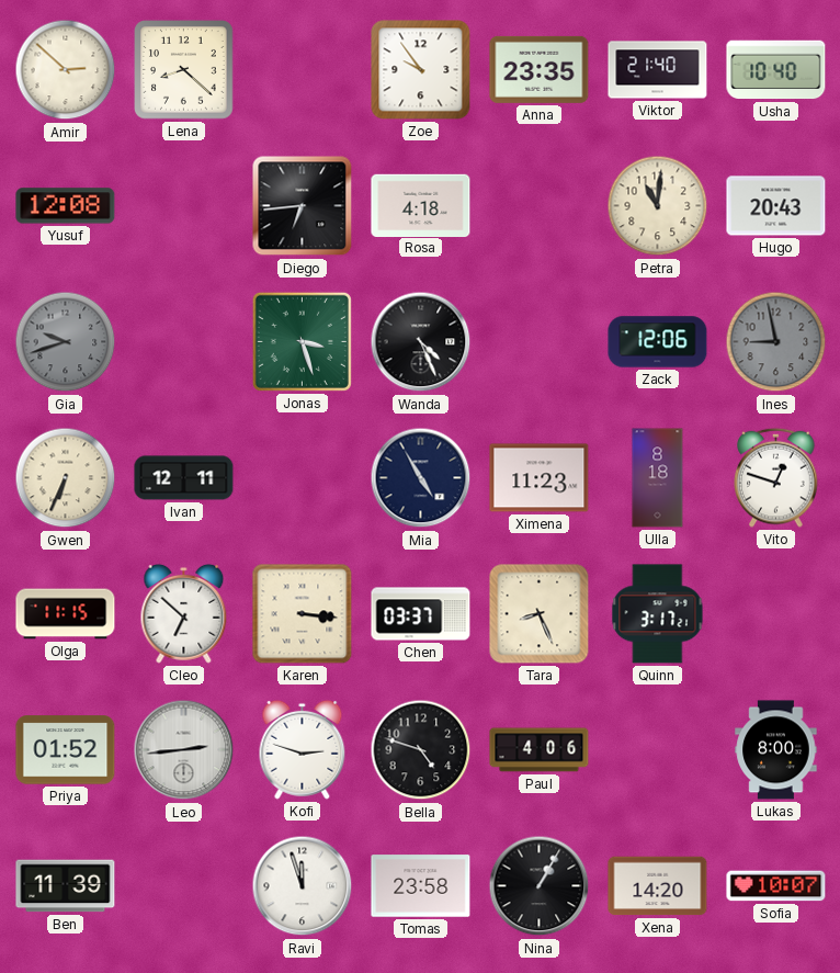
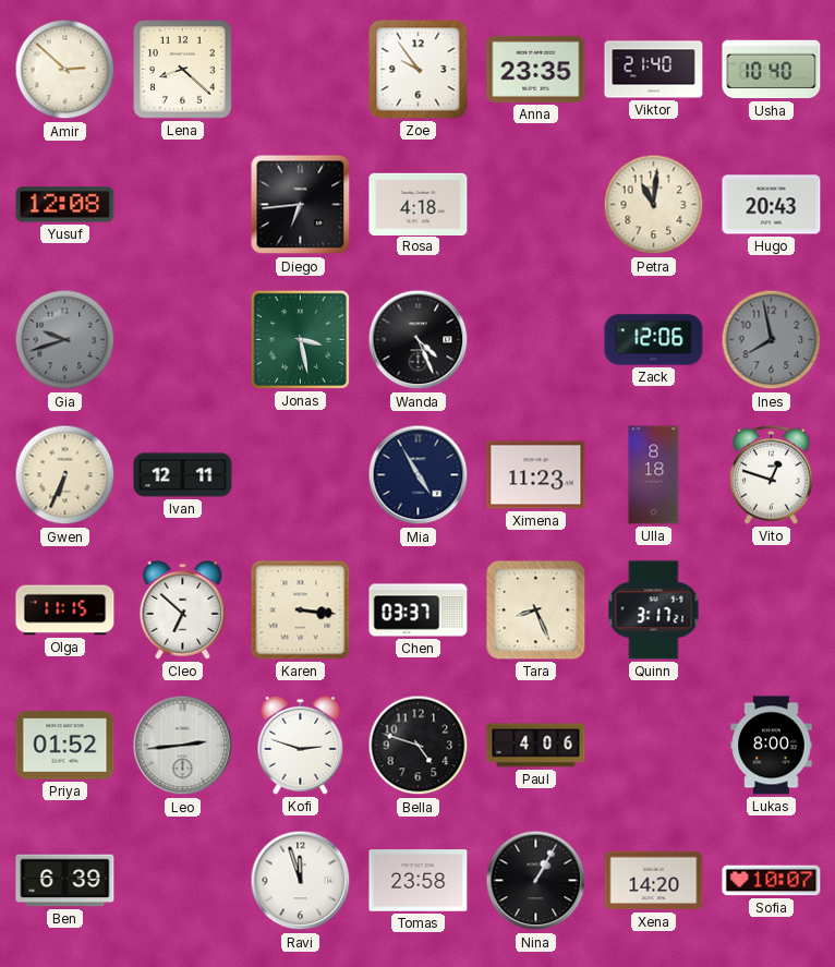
Jonas: 3:27 -> 3:28 (300, 339)
Ines: 8:58 -> 7:58 (772, 340)
Ben: 11:39 -> 6:39 (65, 881)
